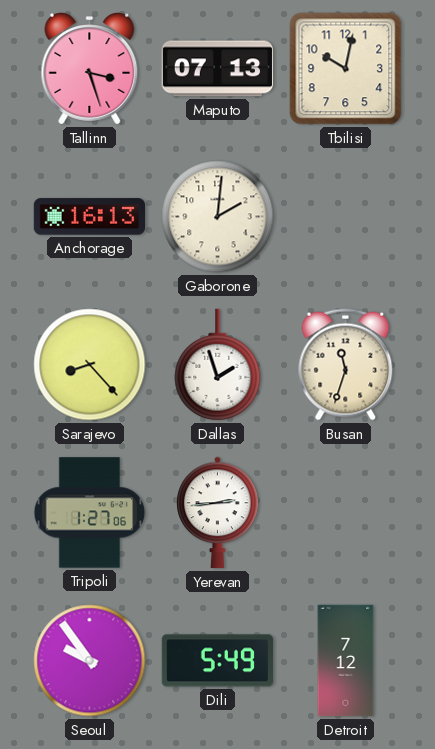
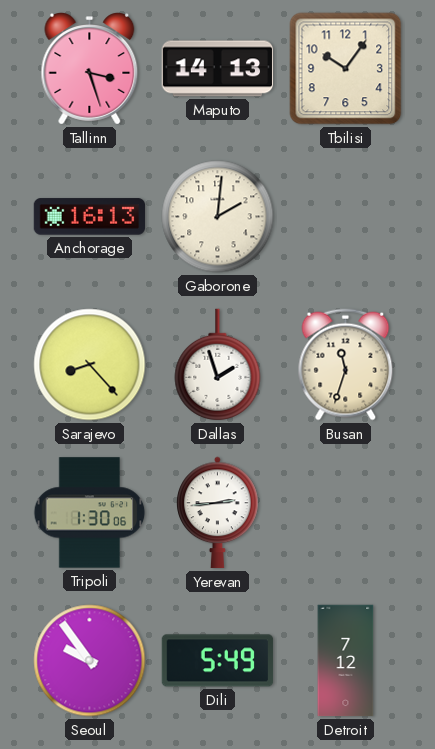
Maputo: 07:13 -> 14:13 (218, 69)
Tbilisi: 10:02 -> 10:06 (346, 69)
Tripoli: 1:27 -> 1:30 (90, 513)
